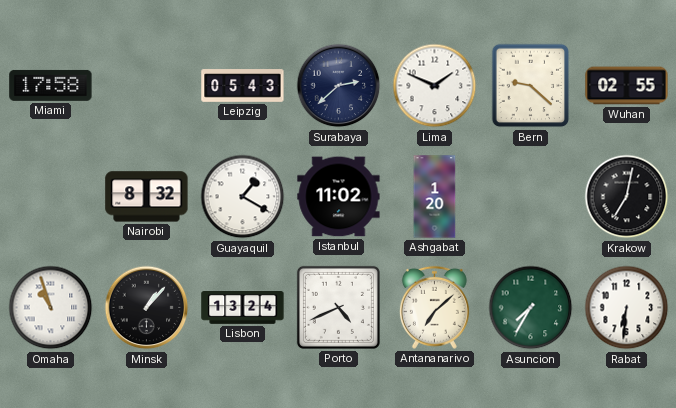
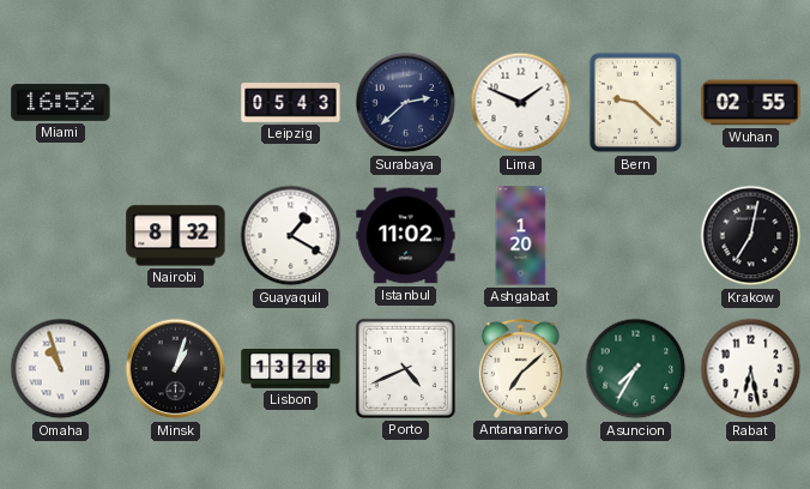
Miami: 17:58 -> 16:52 (61, 102)
Minsk: 1:07 -> 1:03 (176, 369)
Lisbon: 13:24 -> 13:28 (291, 369)
Rabat: 6:31 -> 6:28 (751, 369)
